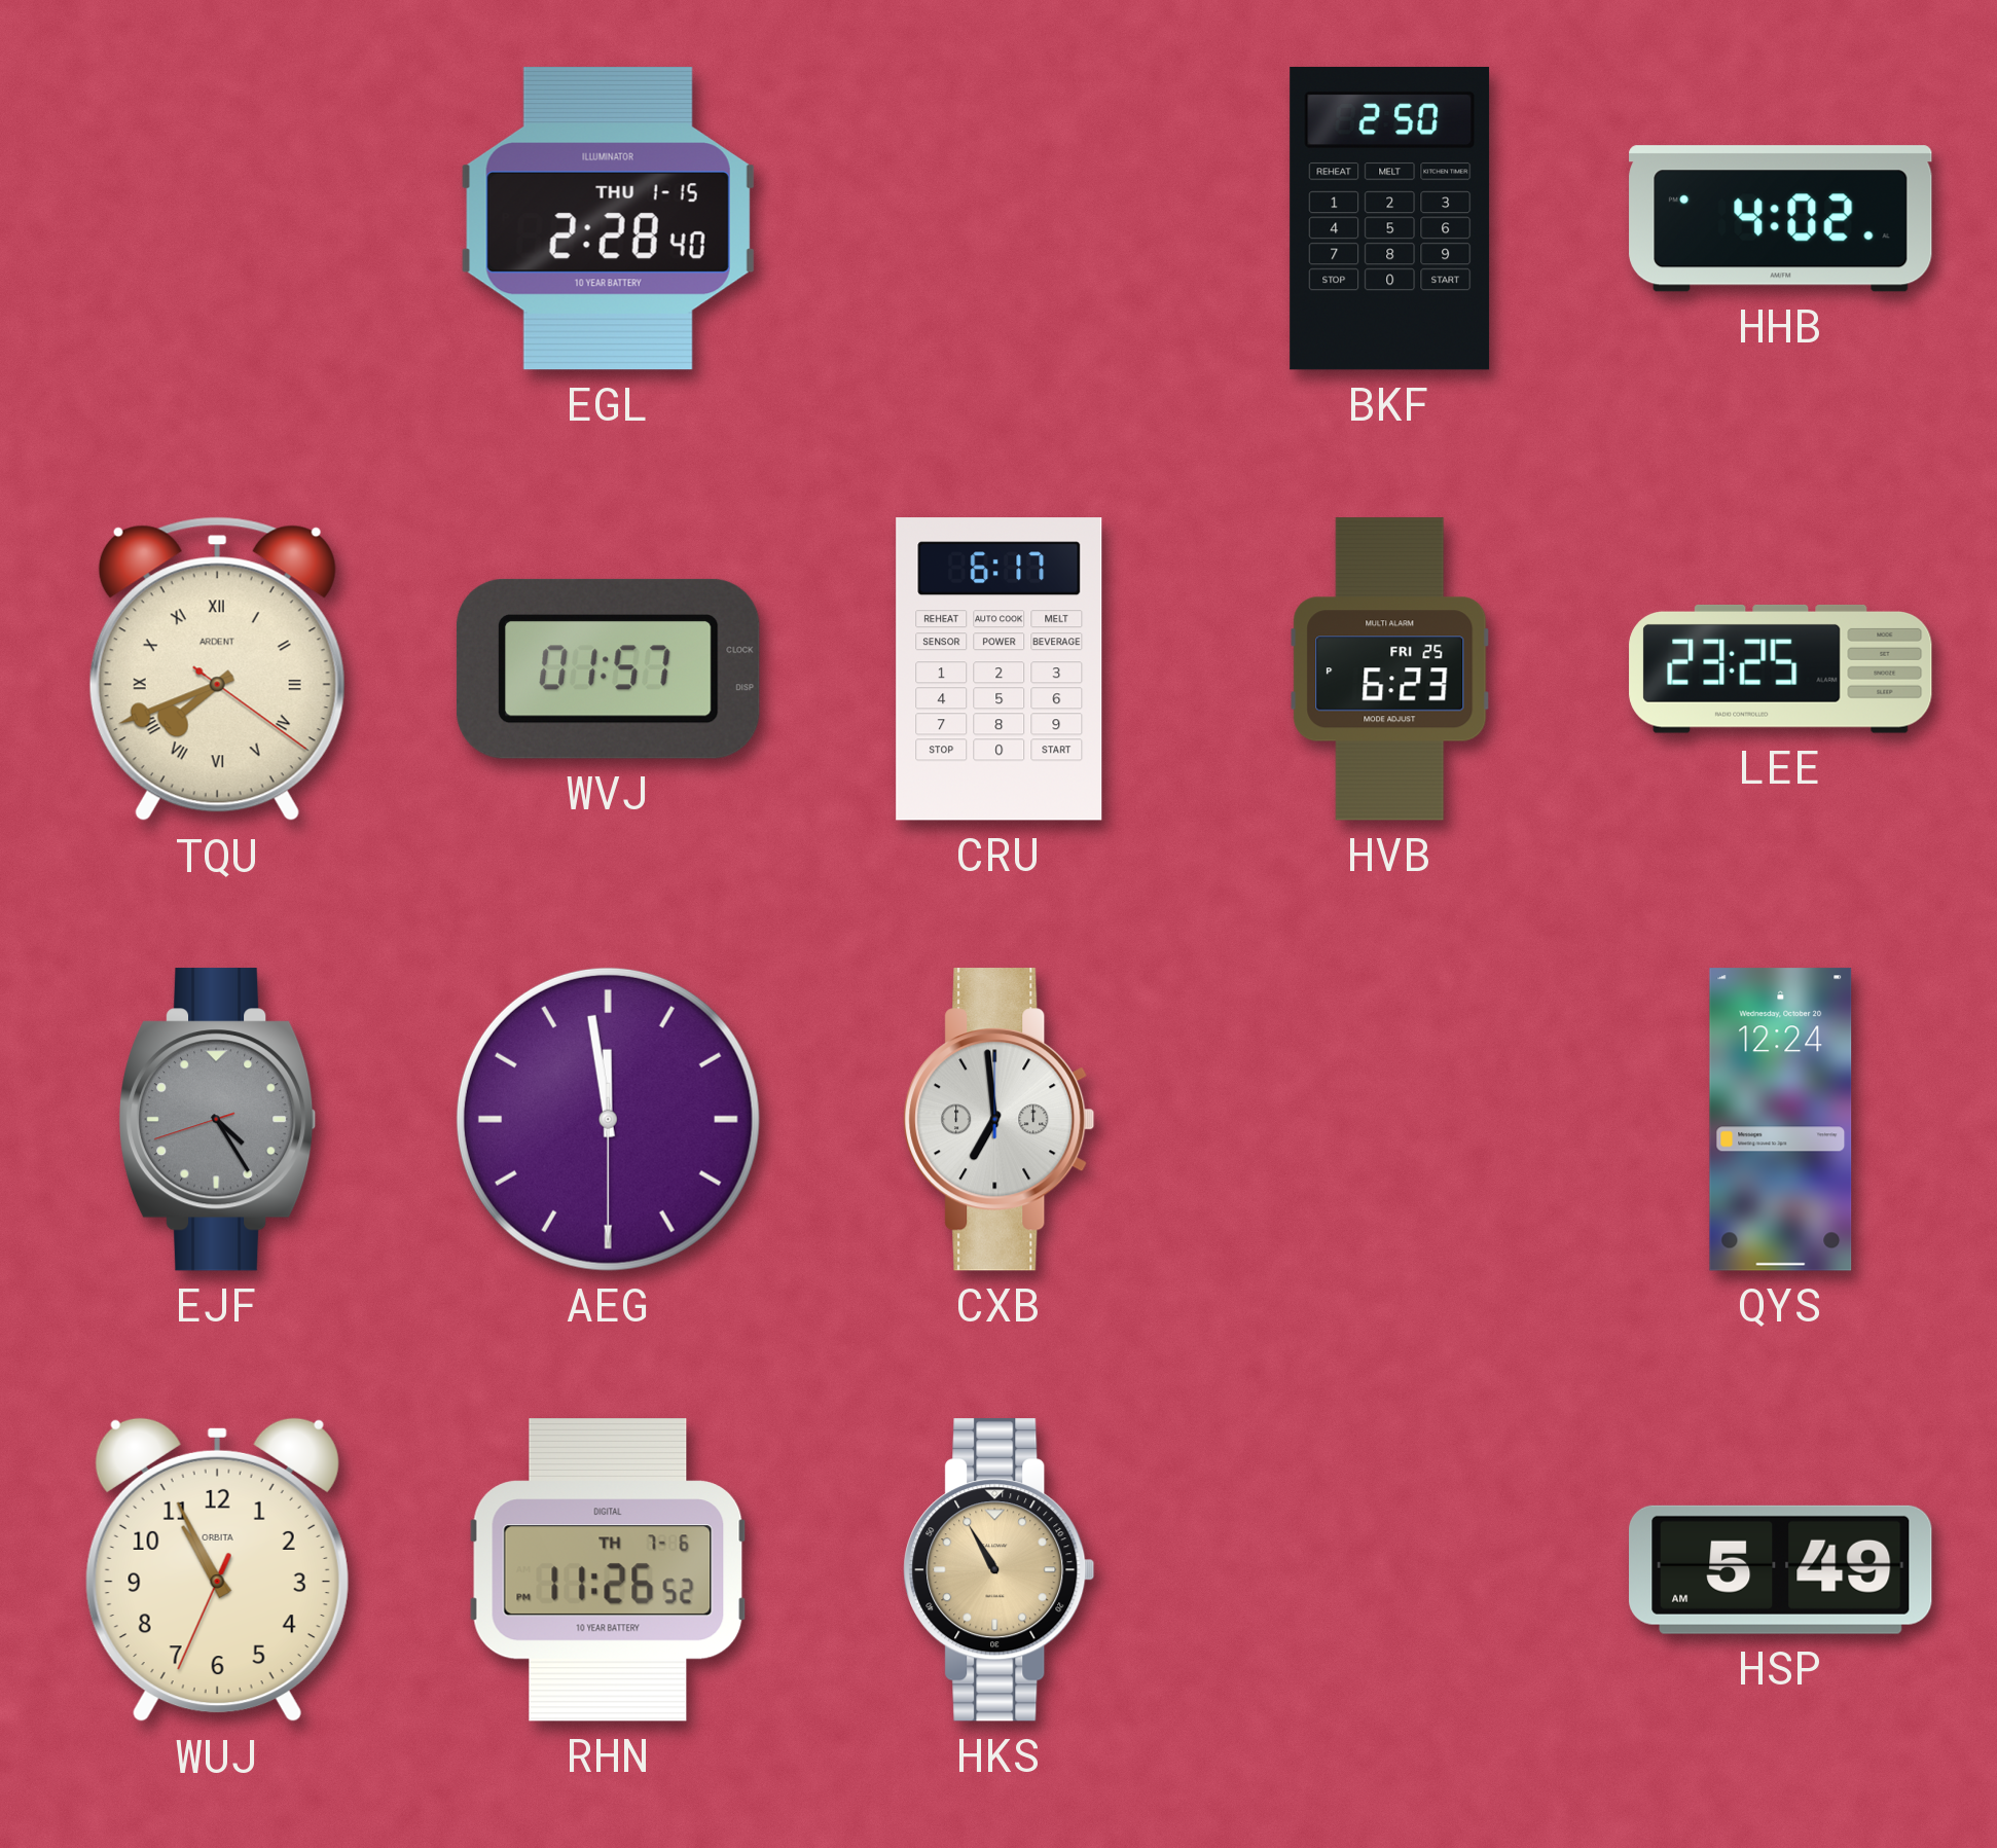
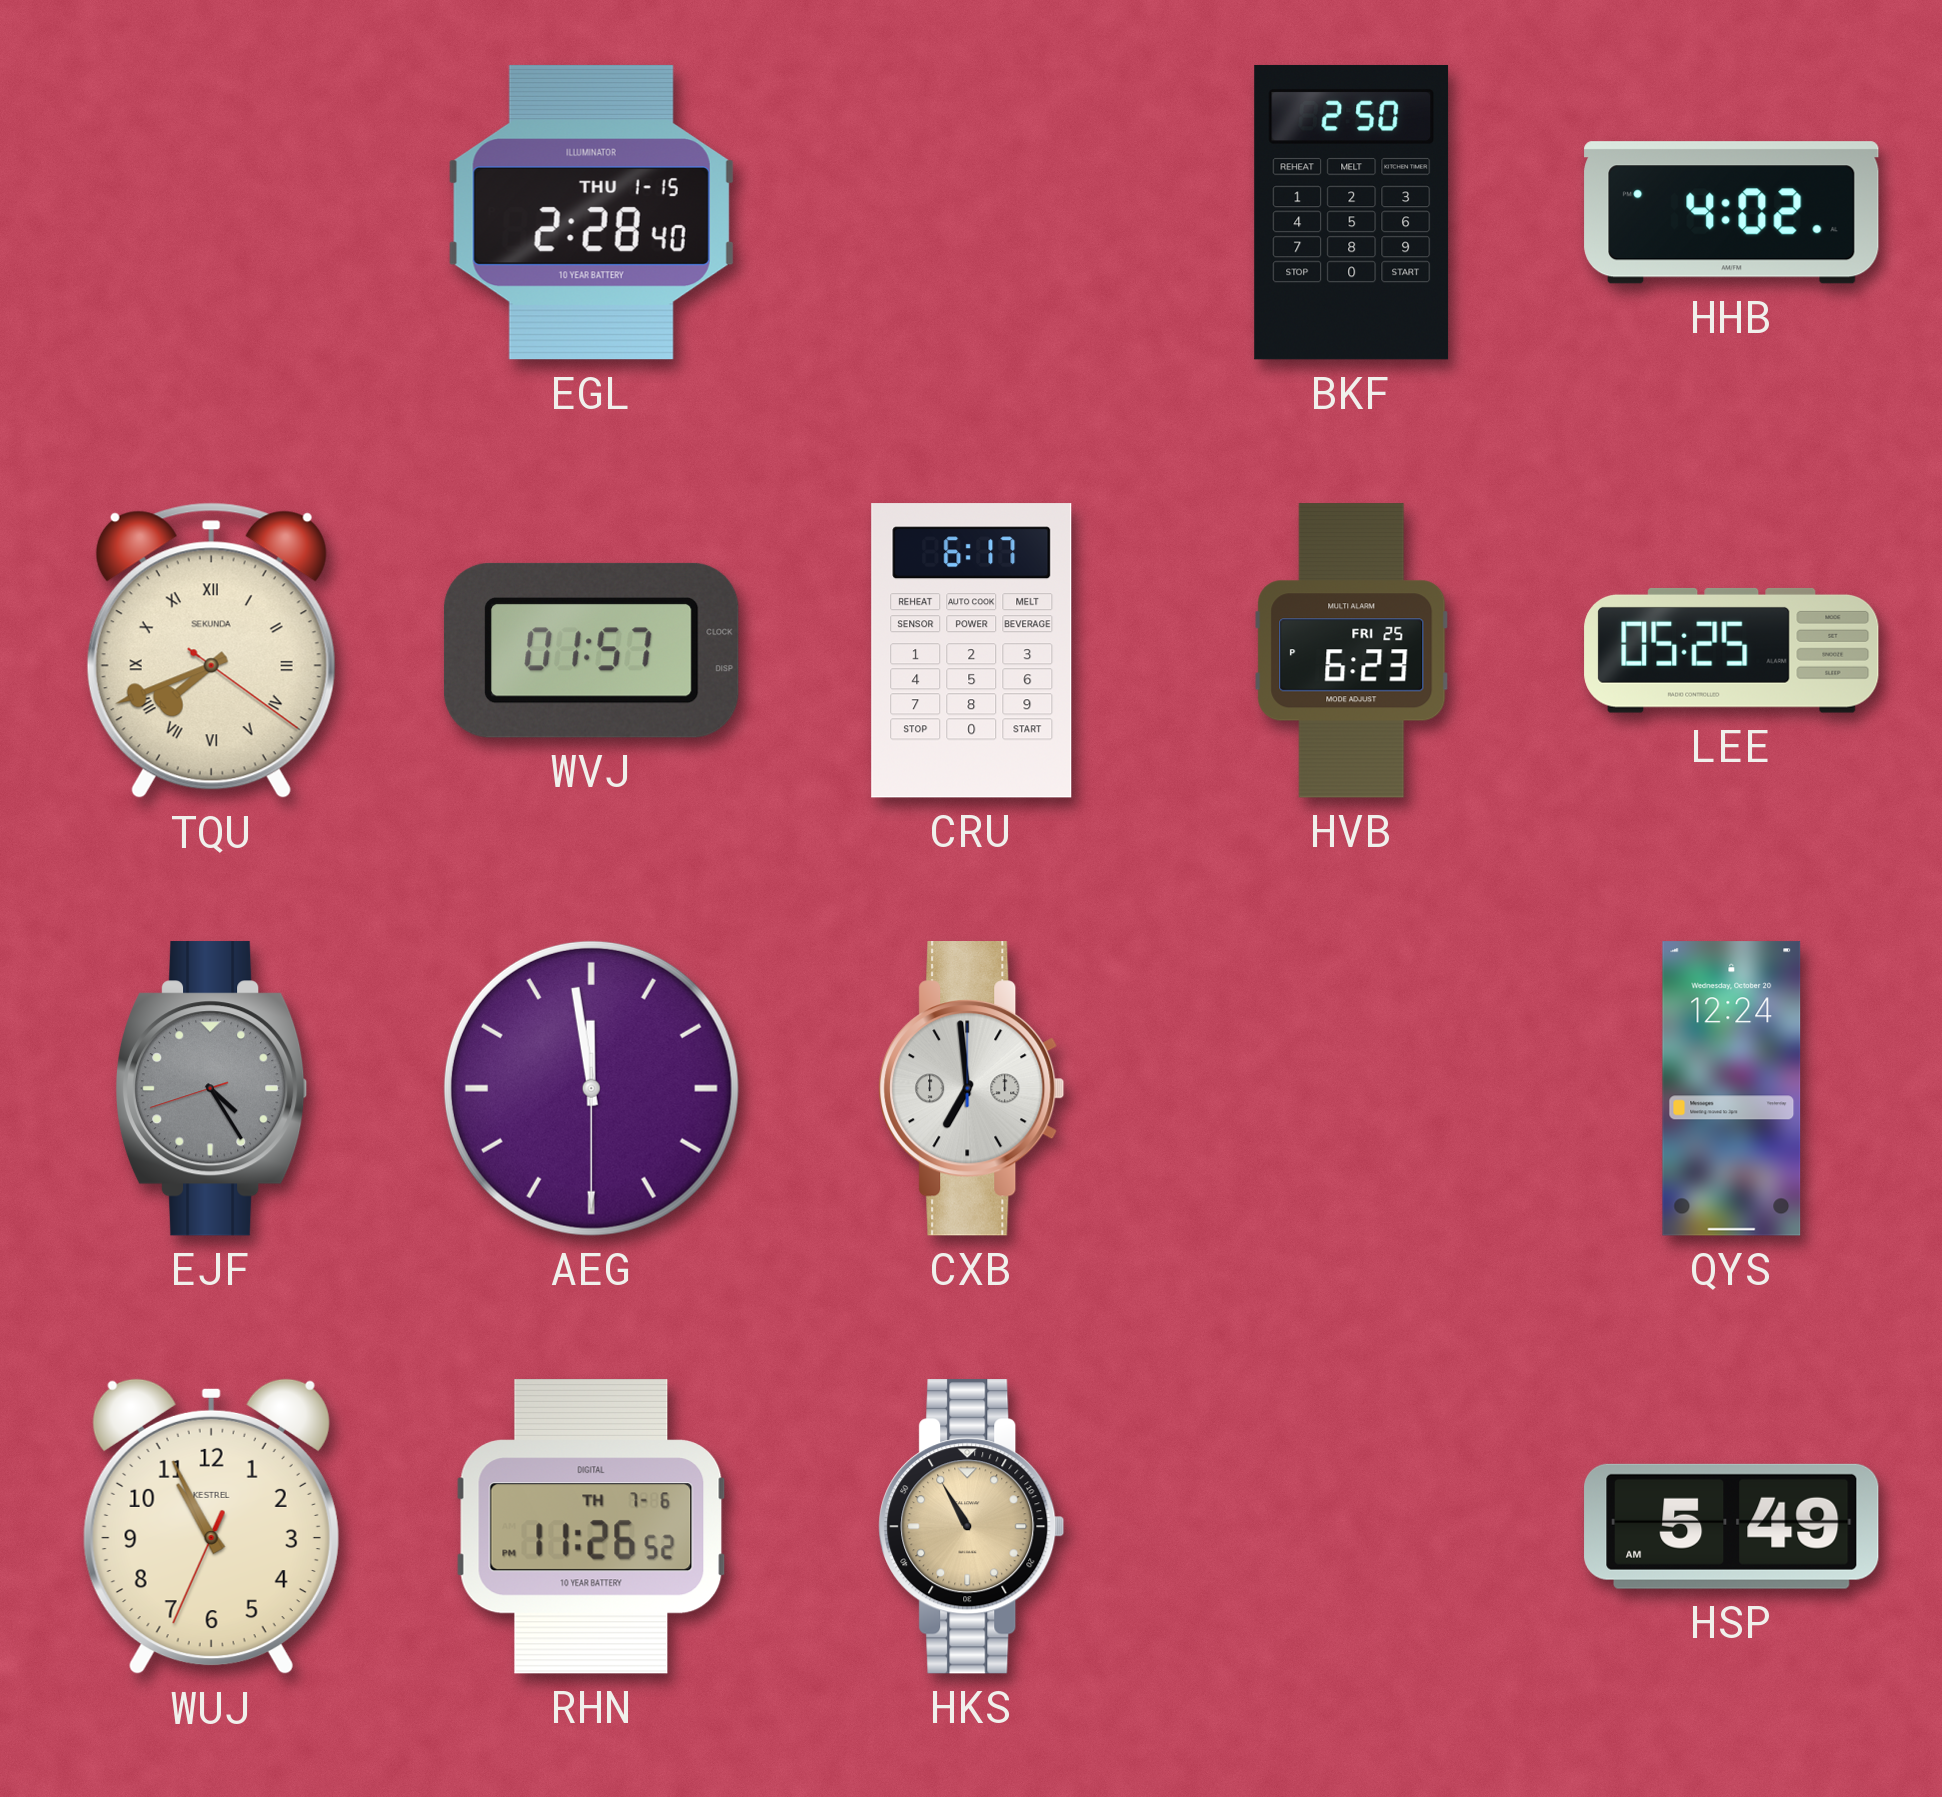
TQU brand: ARDENT -> SEKUNDA (211, 651)
LEE: 23:25 -> 05:25 (1732, 650)
WUJ brand: ORBITA -> KESTREL (211, 1527)
